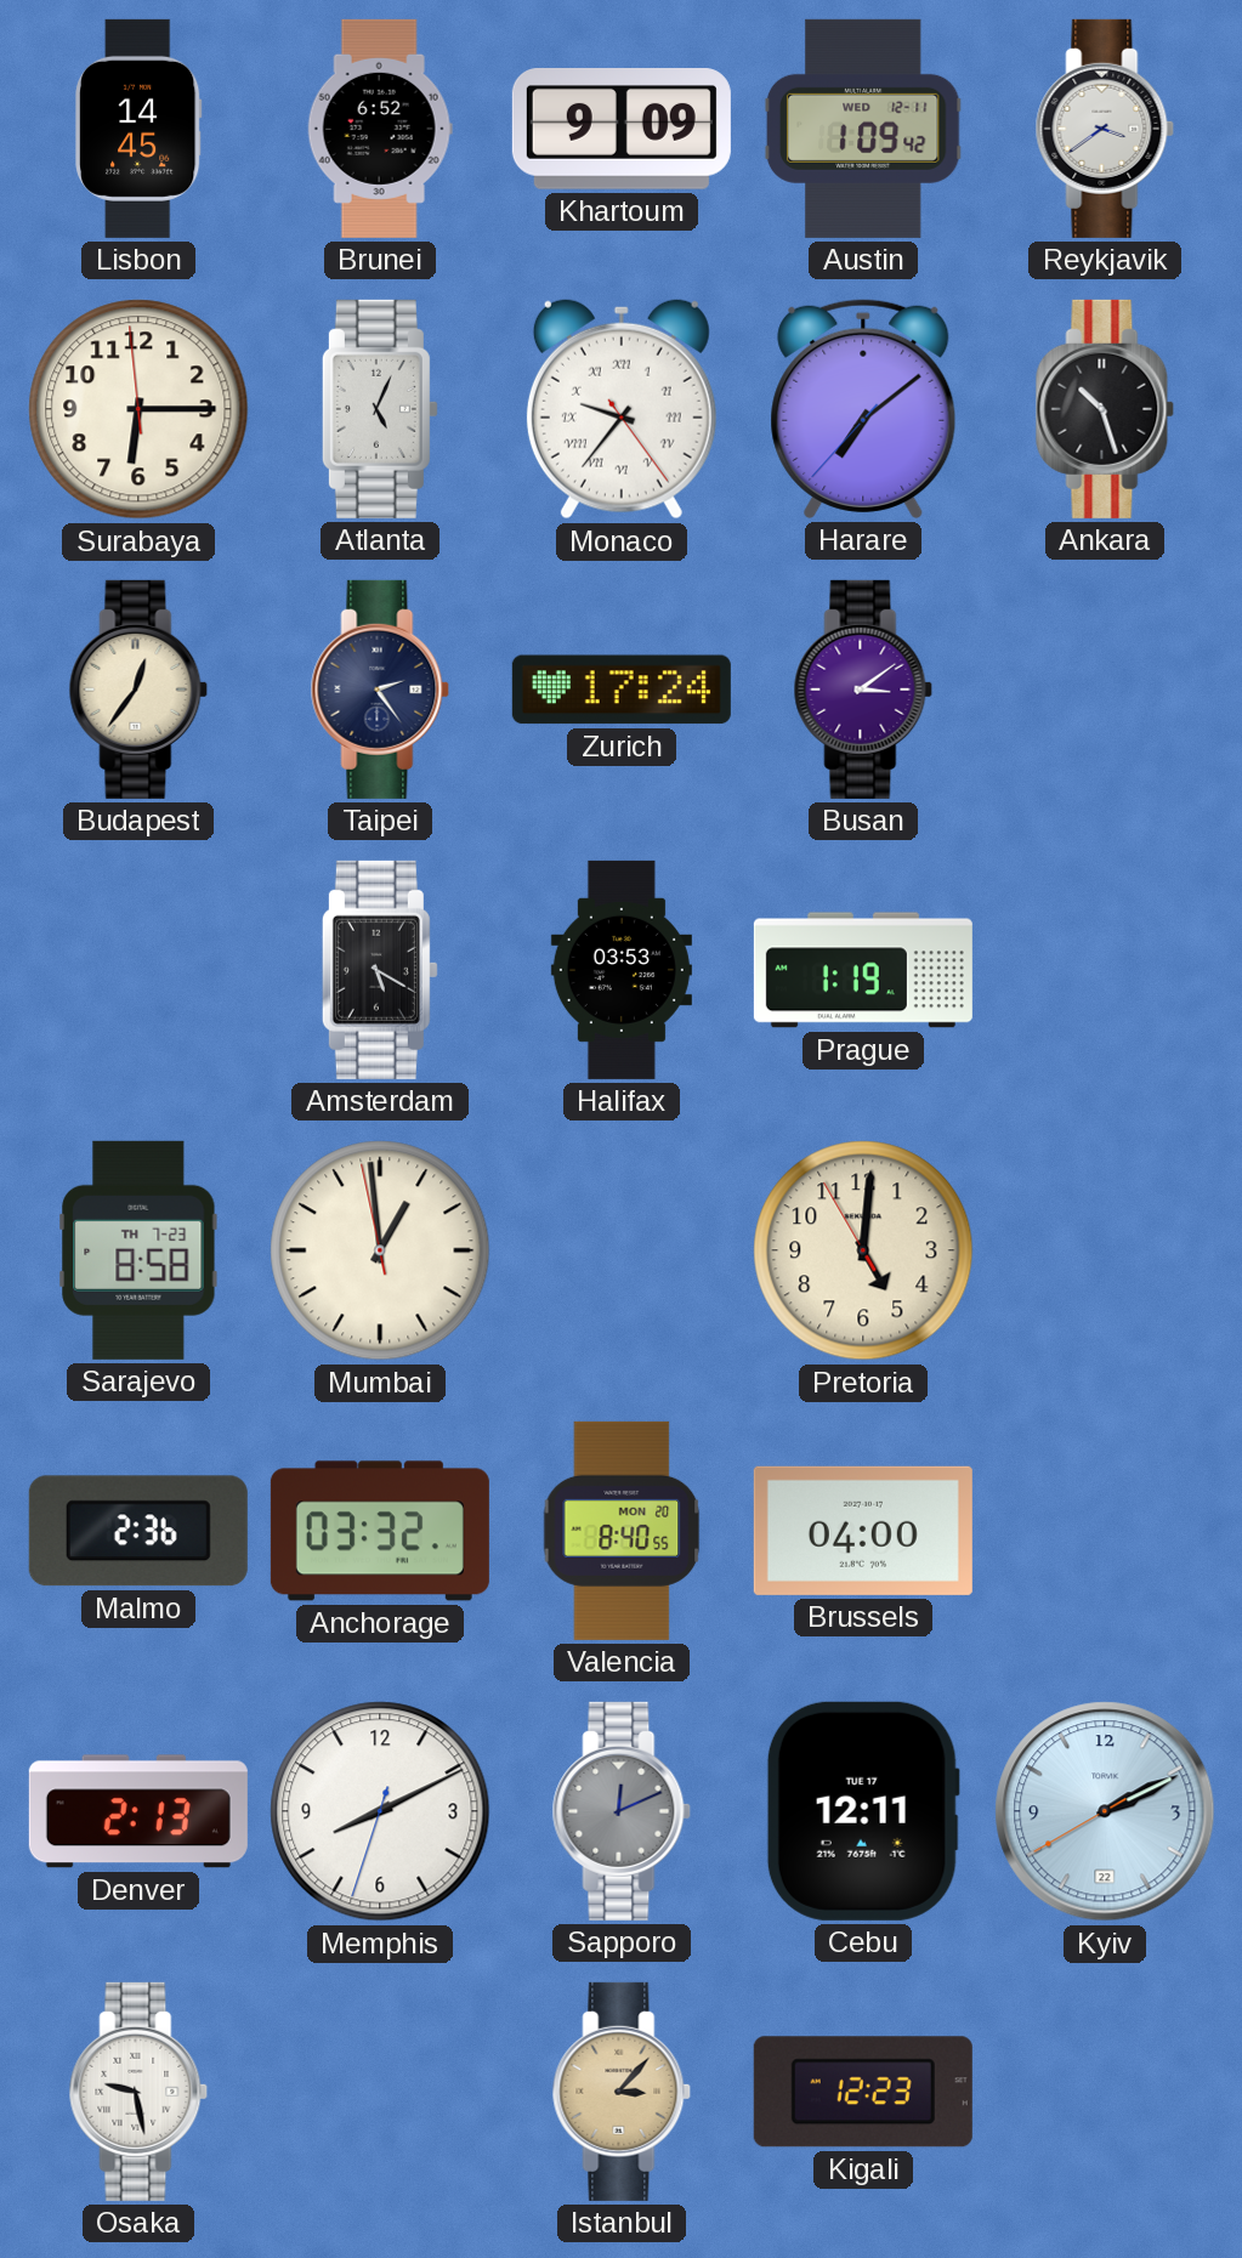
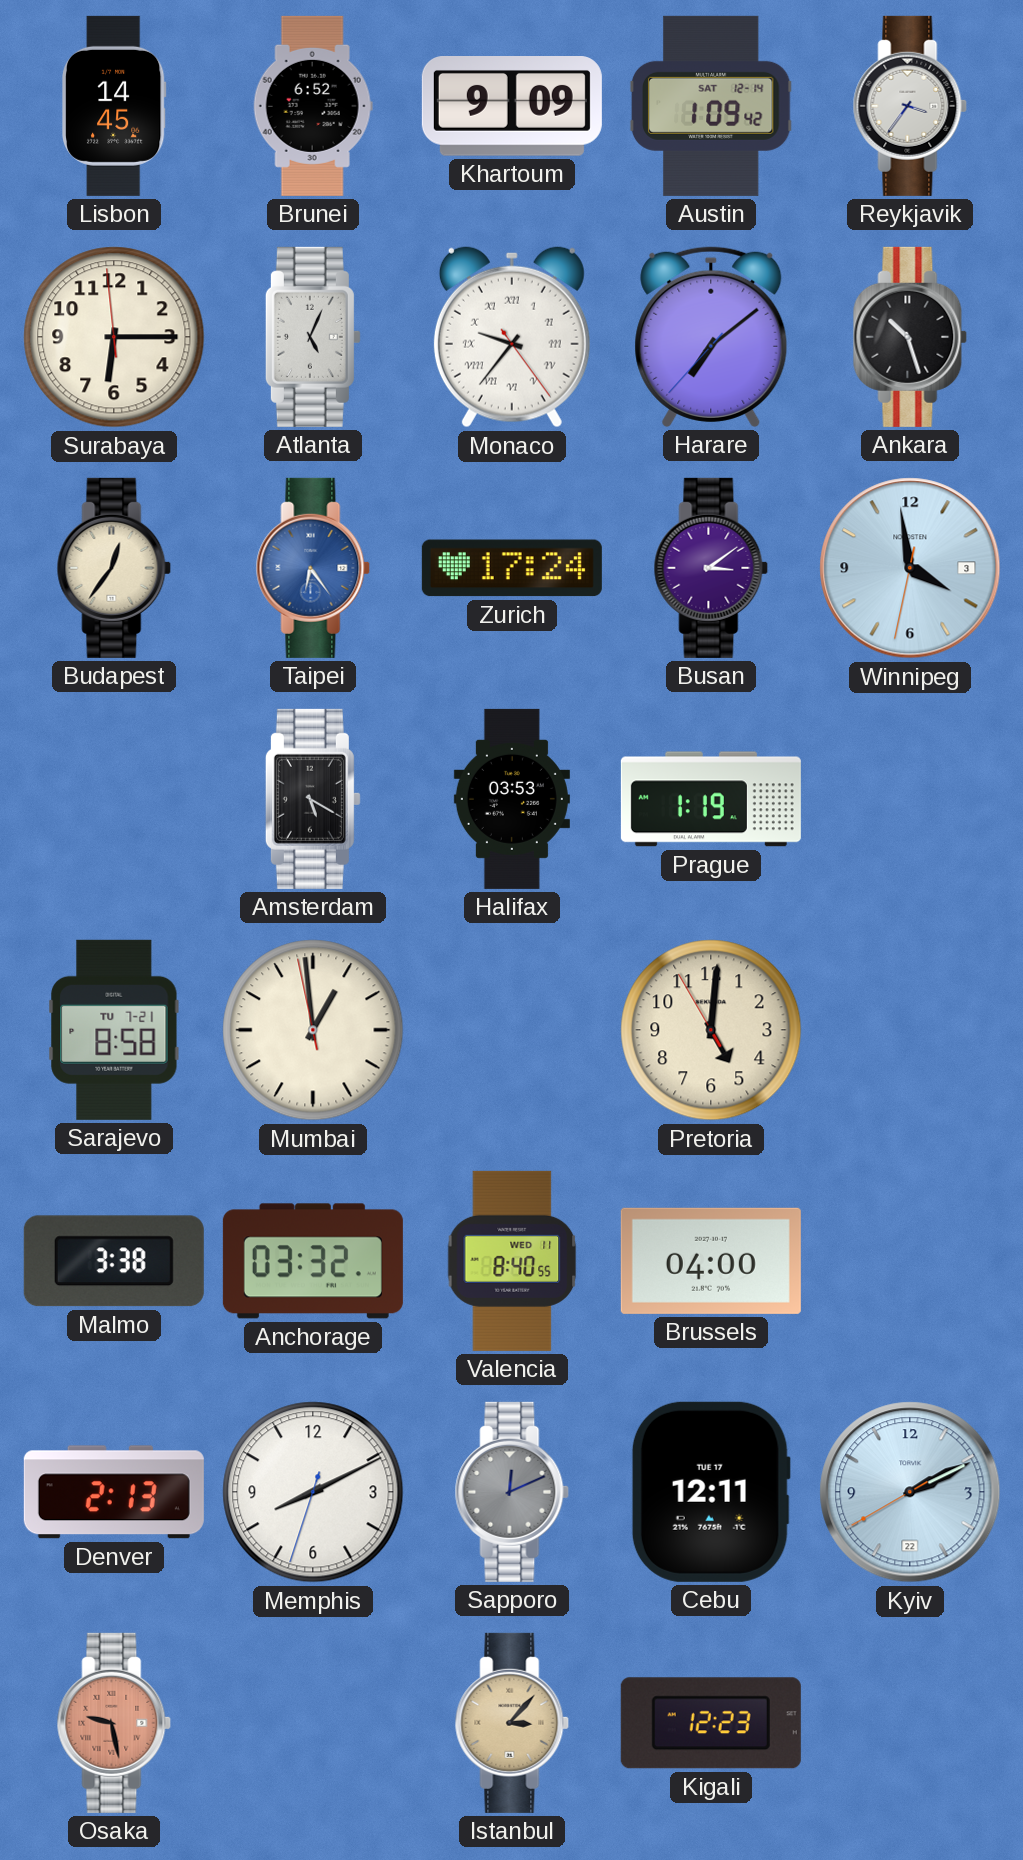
Austin date: WED 12-11 -> SAT 12-14 (711, 106)
Reykjavik: 3:39 -> 3:36 (910, 106)
Taipei: 2:24 -> 6:24 (313, 568)
Taipei dial: navy -> blue (313, 568)
Winnipeg: none -> 3:58 (910, 568)
Sarajevo date: TH 7-23 -> TU 7-21 (114, 1030)
Malmo: 2:36 -> 3:38 (114, 1261)
Valencia date: MON 20 -> WED 11 (512, 1261)
Osaka dial: white -> salmon (114, 1723)
